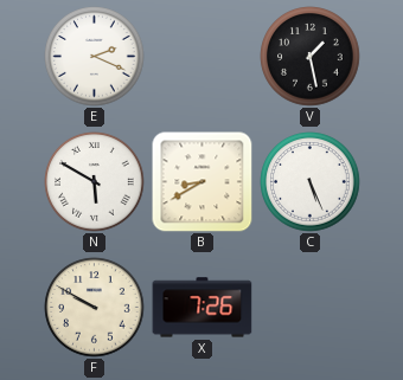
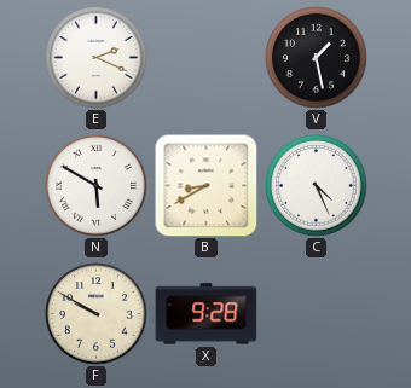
C: 5:26 -> 4:26 (317, 186)
X: 7:26 -> 9:28 (207, 314)
